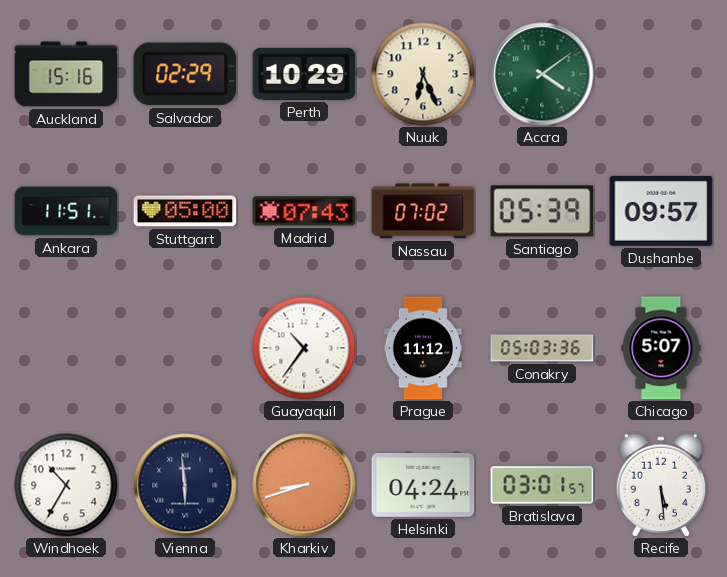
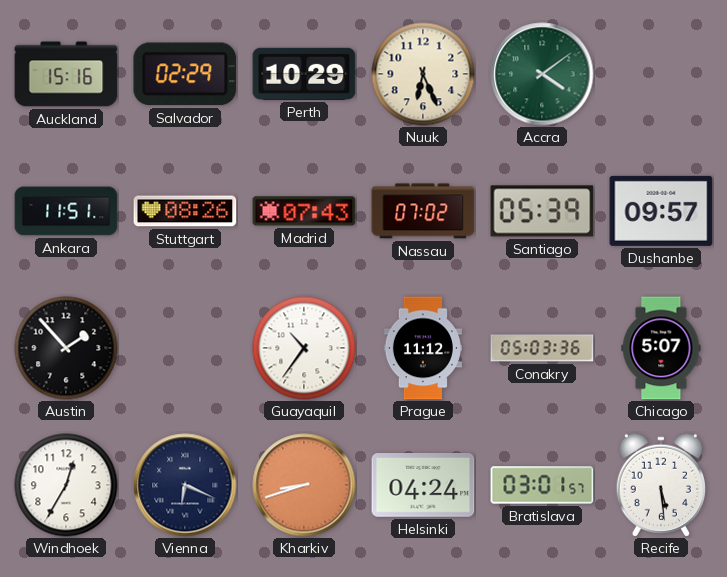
Stuttgart: 05:00 -> 08:26 (185, 211)
Austin: none -> 1:53 (66, 348)
Windhoek: 10:35 -> 12:35 (66, 485)
Vienna: 5:59 -> 6:19 (185, 485)
